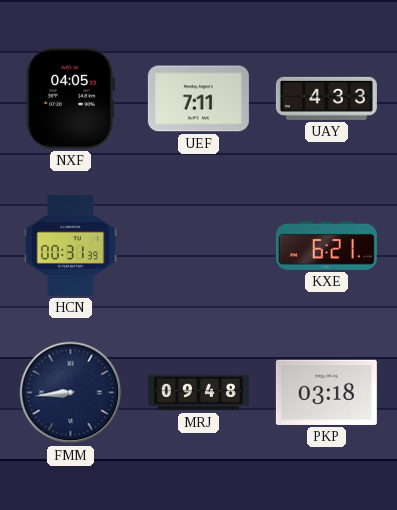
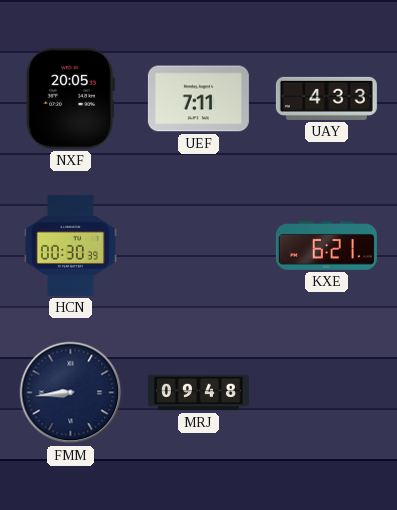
NXF: 04:05 -> 20:05 (70, 98)
HCN: 00:31 -> 00:30 (70, 245)
PKP: 03:18 -> none (326, 392)
